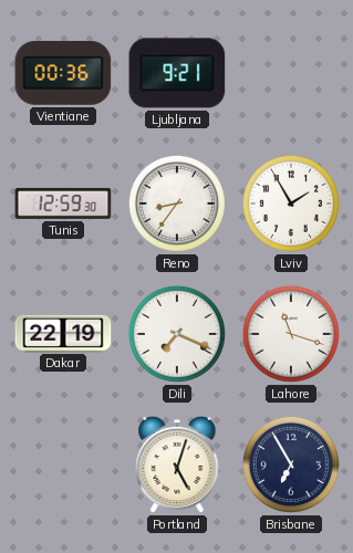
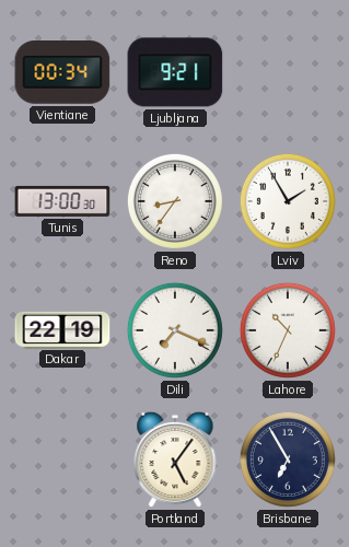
Vientiane: 00:36 -> 00:34 (62, 73)
Tunis: 12:59 -> 13:00 (62, 201)
Lahore: 11:18 -> 10:34 (288, 330)
Portland: 5:03 -> 5:06 (175, 459)
